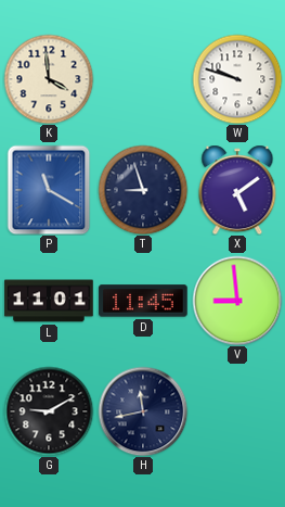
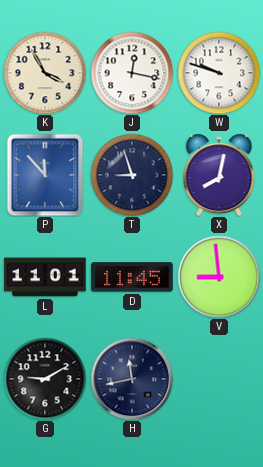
K: 3:59 -> 3:55 (45, 73)
J: none -> 12:17 (132, 73)
P: 11:20 -> 11:53 (45, 175)
X: 5:09 -> 8:02 (219, 175)
